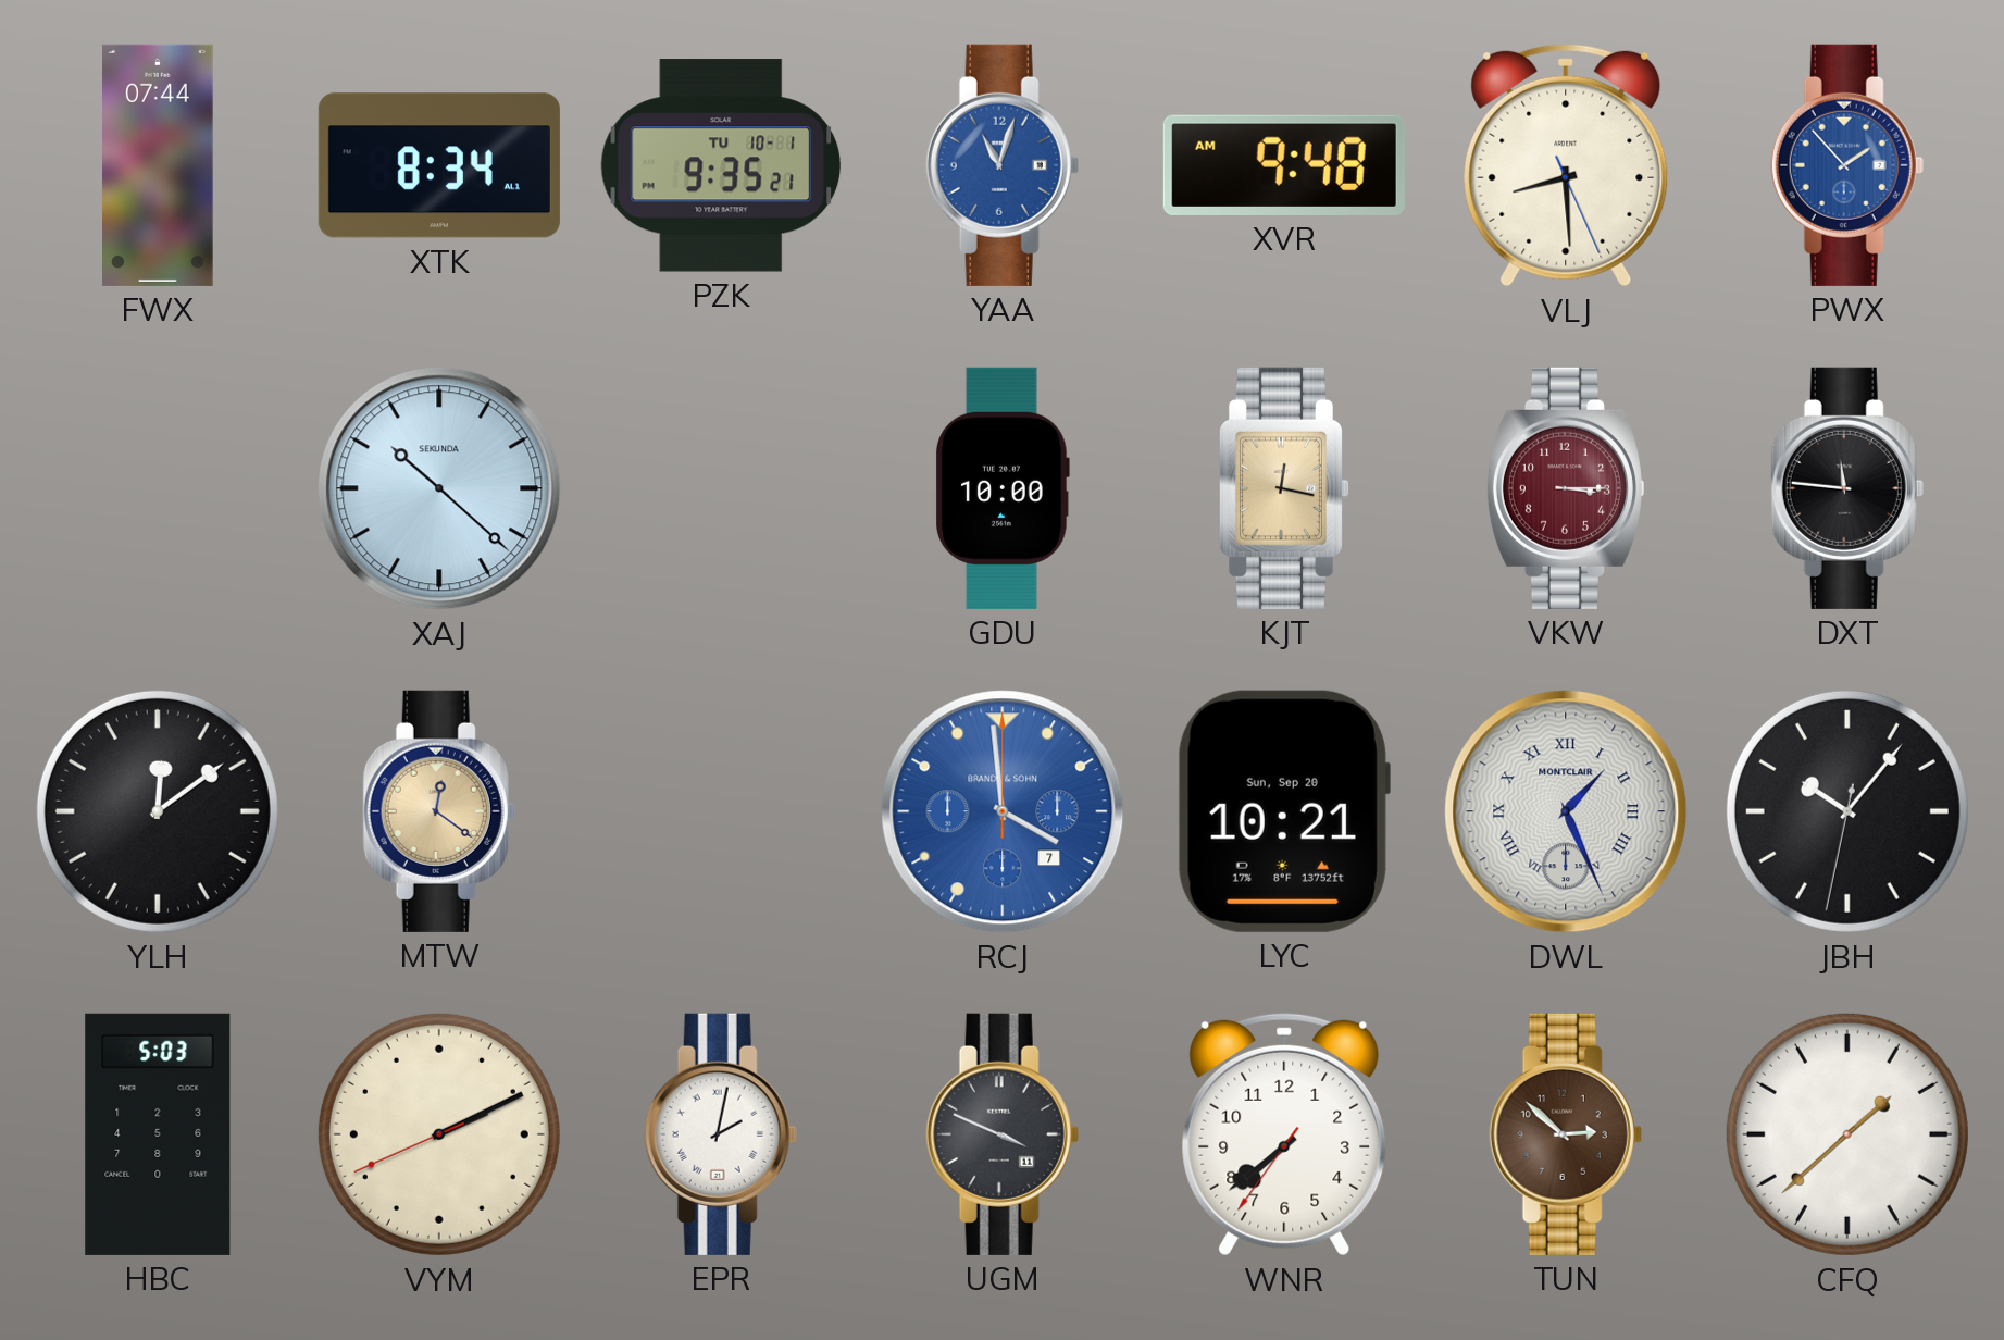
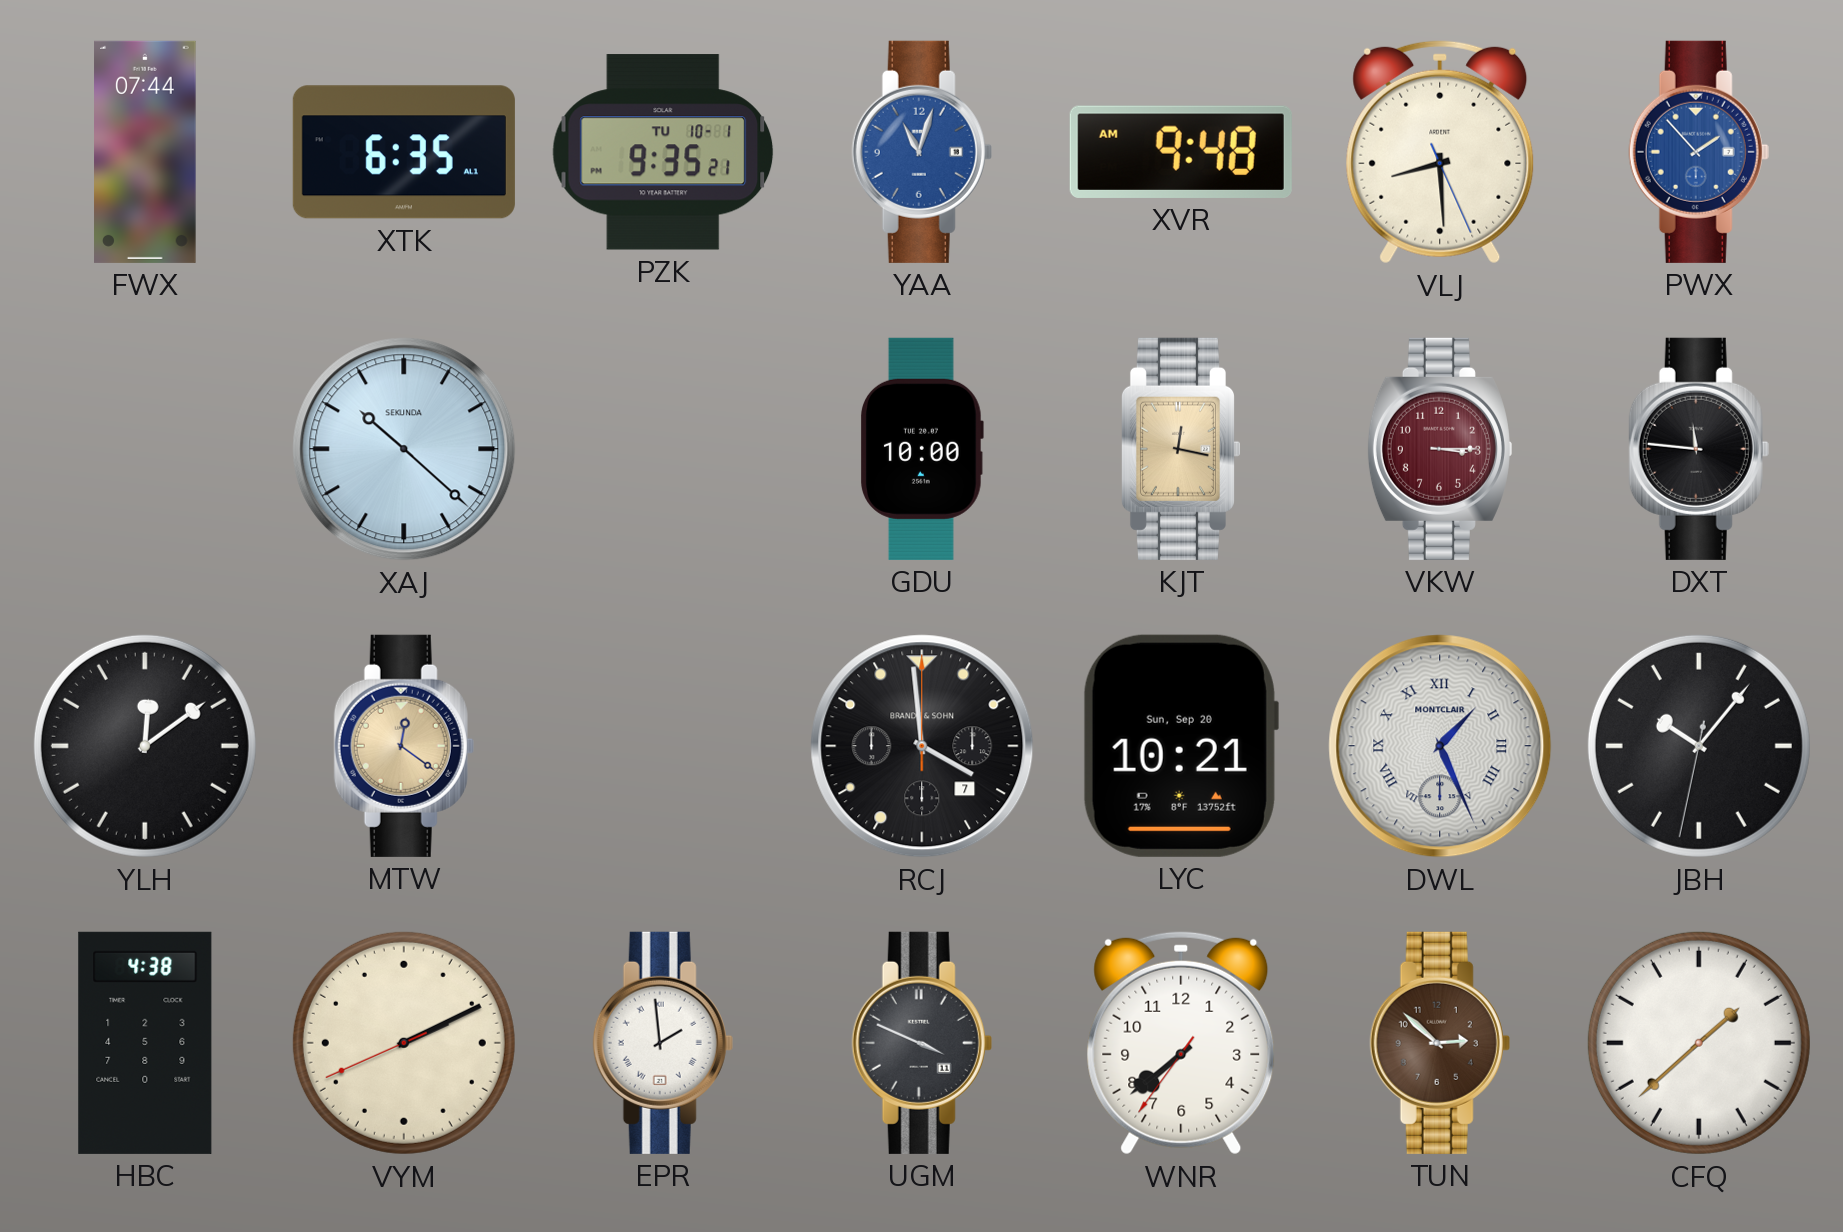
XTK: 8:34 -> 6:35 (404, 152)
RCJ dial: blue -> black (922, 746)
HBC: 5:03 -> 4:38 (145, 1043)
EPR: 2:02 -> 1:59 (663, 1043)
